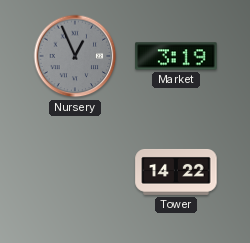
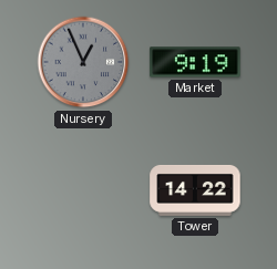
Market: 3:19 -> 9:19 (195, 62)
